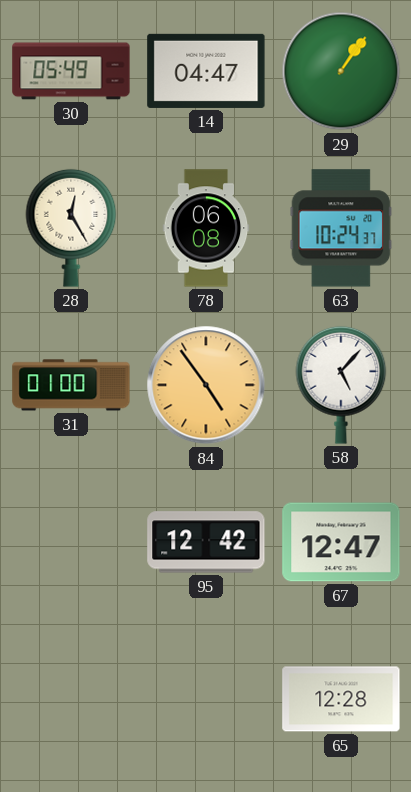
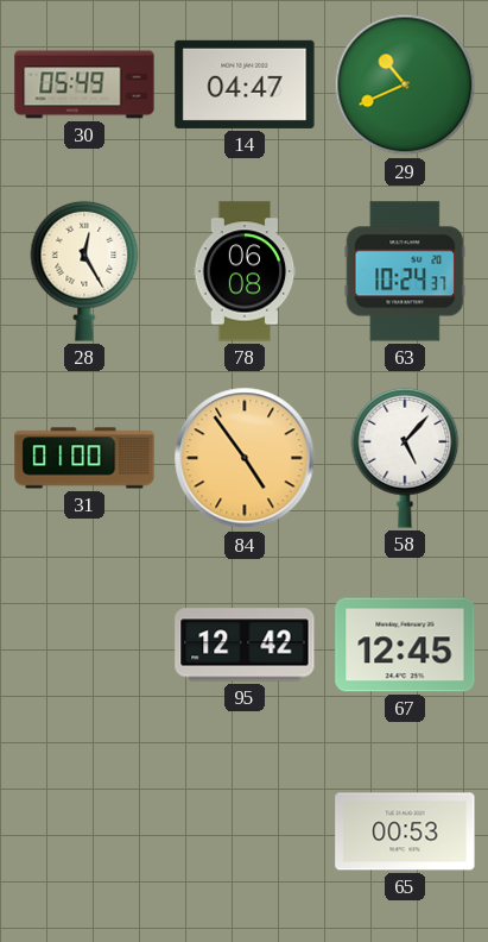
29: 1:06 -> 10:41 (405, 84)
67: 12:47 -> 12:45 (405, 645)
65: 12:28 -> 00:53 (405, 831)
